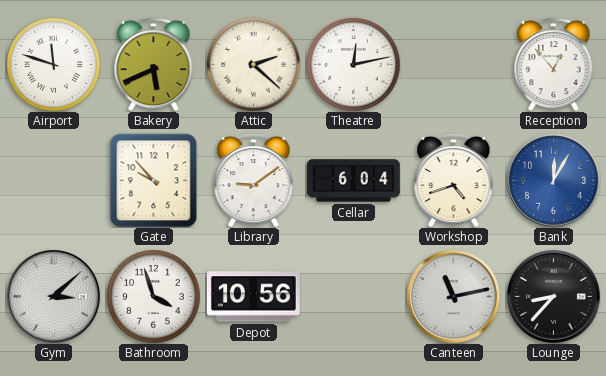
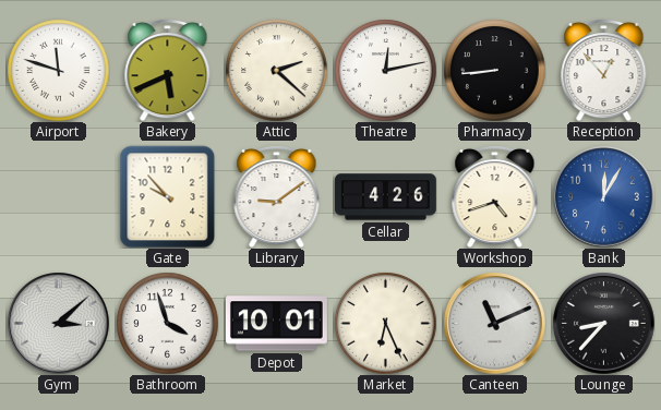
Pharmacy: none -> 8:44 (494, 70)
Cellar: 6:04 -> 4:26 (385, 197)
Depot: 10:56 -> 10:01 (276, 324)
Market: none -> 6:26 (385, 323)
Canteen: 11:13 -> 11:11 (494, 323)
